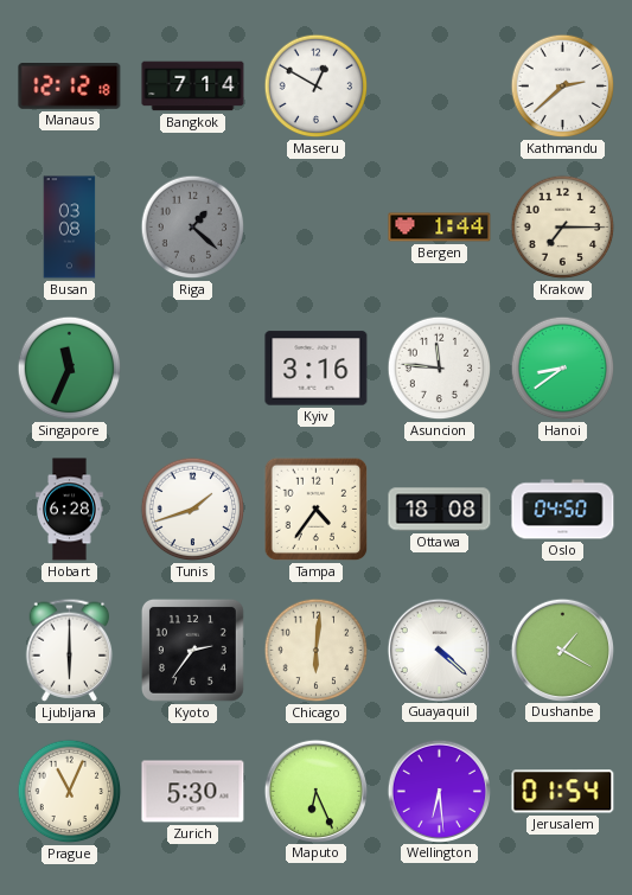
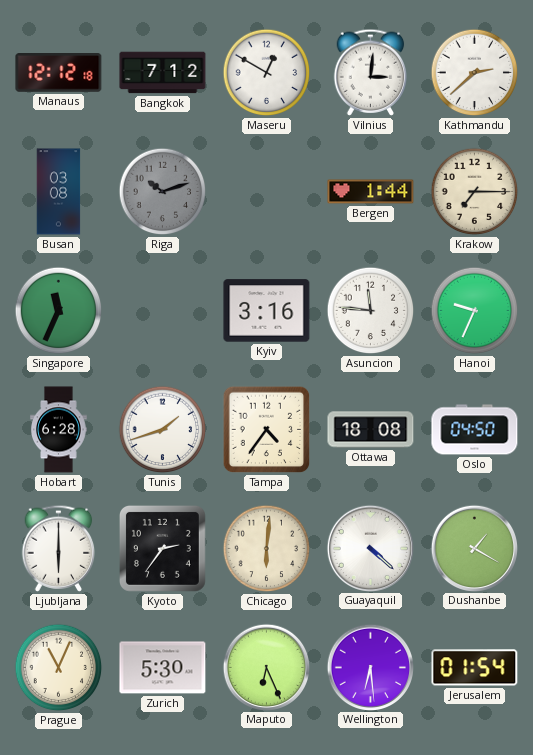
Bangkok: 7:14 -> 7:12 (163, 73)
Vilnius: none -> 3:01 (371, 72)
Riga: 1:22 -> 10:12 (163, 192)
Hanoi: 8:39 -> 9:34 (475, 311)
